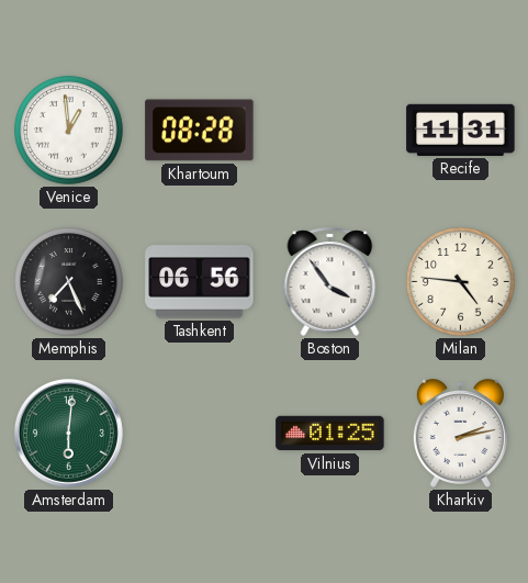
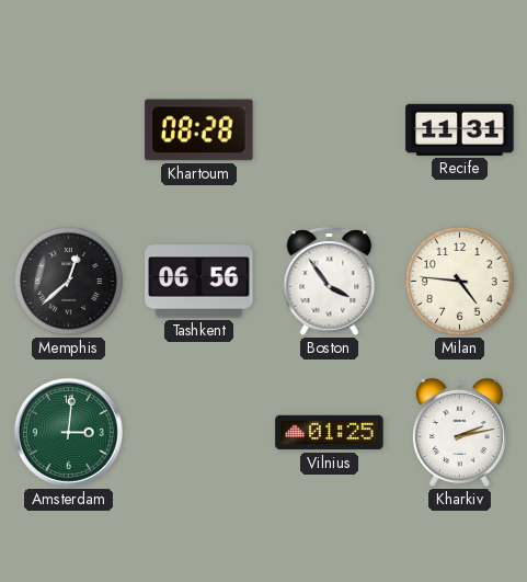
Venice: 12:59 -> none (69, 131)
Memphis: 7:26 -> 12:38 (69, 282)
Amsterdam: 6:01 -> 3:01 (68, 432)
